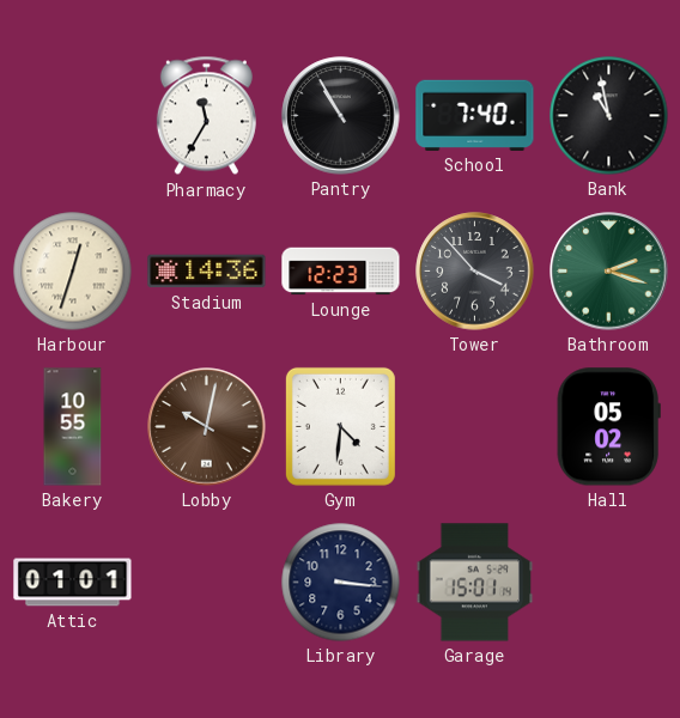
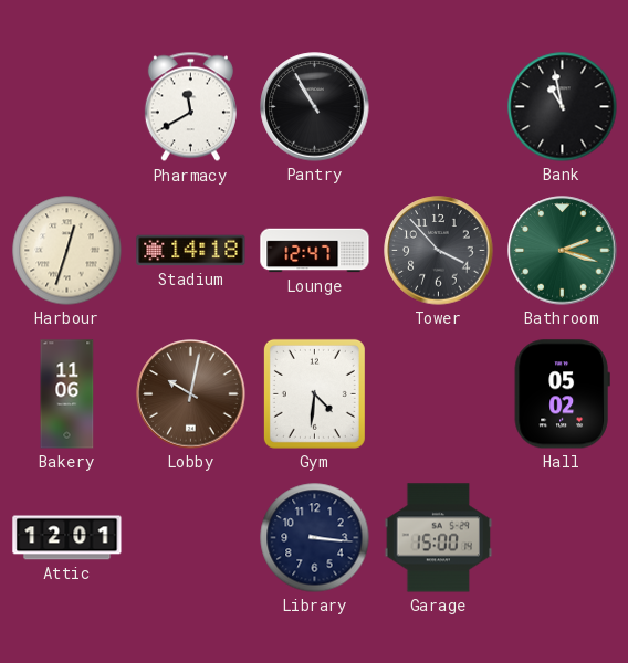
Pharmacy: 11:35 -> 11:40 (190, 107)
School: 7:40 -> none (475, 115)
Stadium: 14:36 -> 14:18 (191, 251)
Lounge: 12:23 -> 12:47 (315, 251)
Bakery: 10:55 -> 11:06 (67, 394)
Attic: 01:01 -> 12:01 (67, 538)
Garage: 15:01 -> 15:00 (439, 538)
